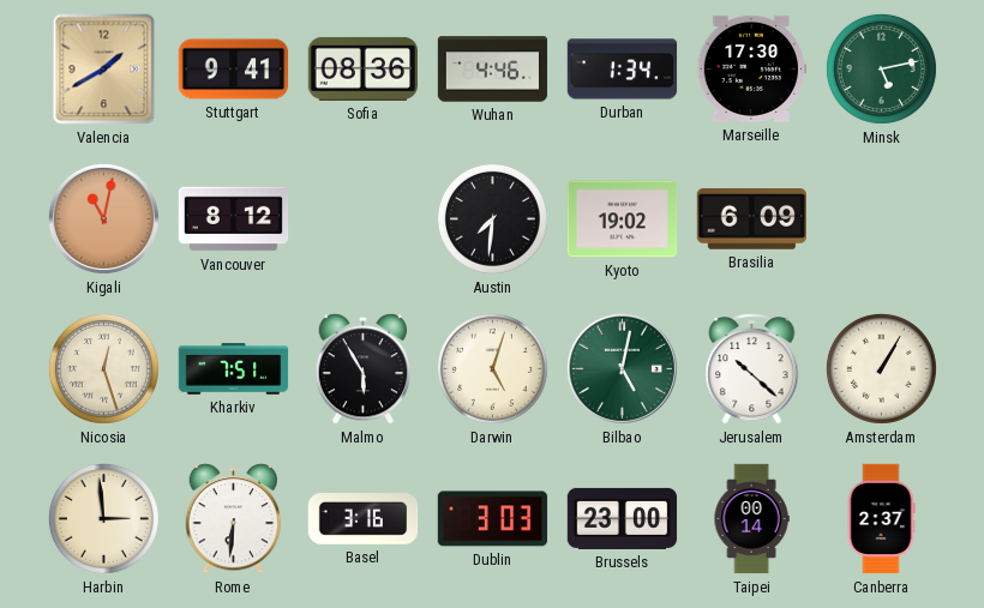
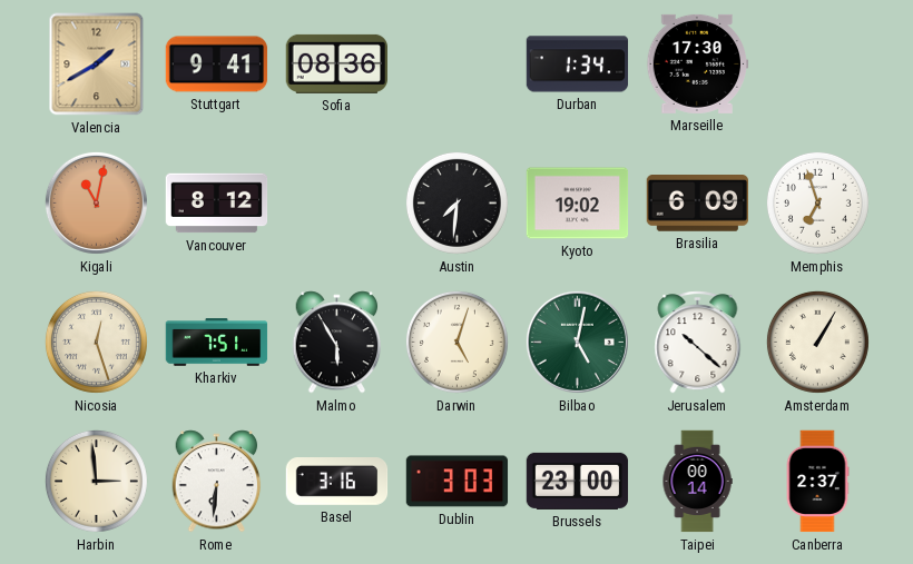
Wuhan: 4:46 -> none (493, 70)
Minsk: 5:13 -> none (881, 68)
Memphis: none -> 6:57 (817, 202)
